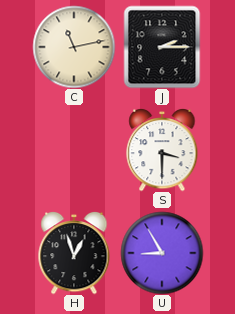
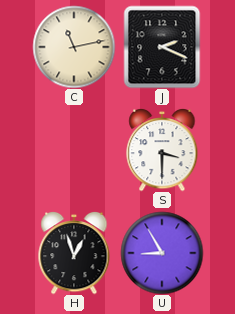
J: 2:15 -> 2:19 (162, 47)
